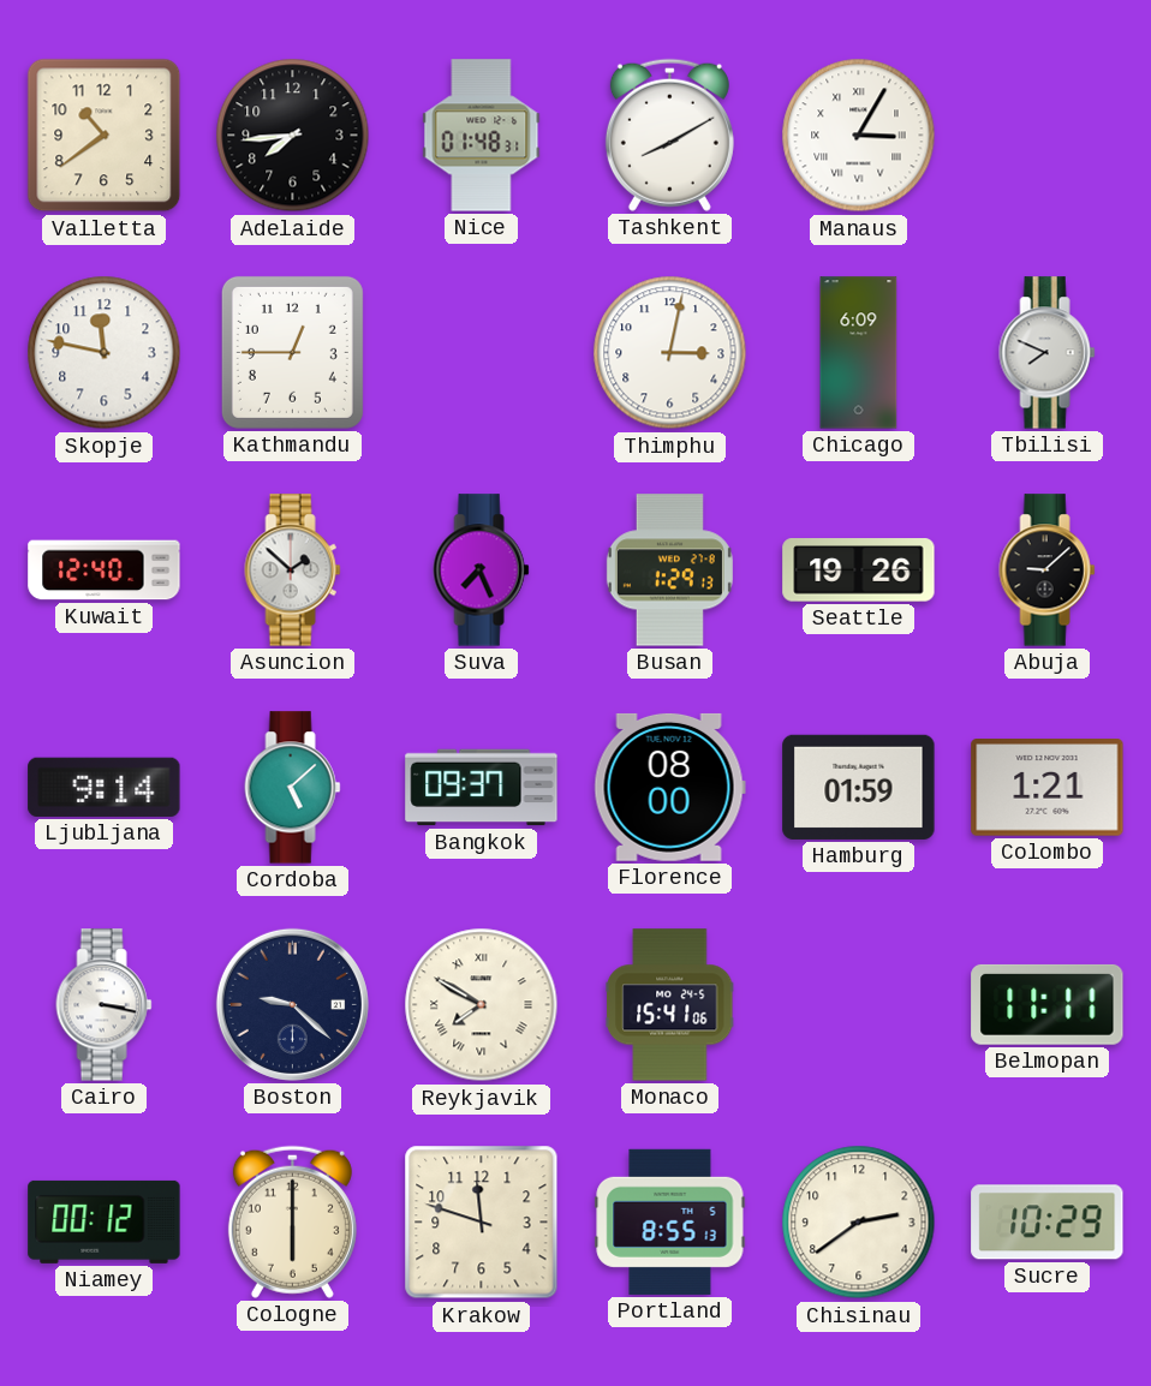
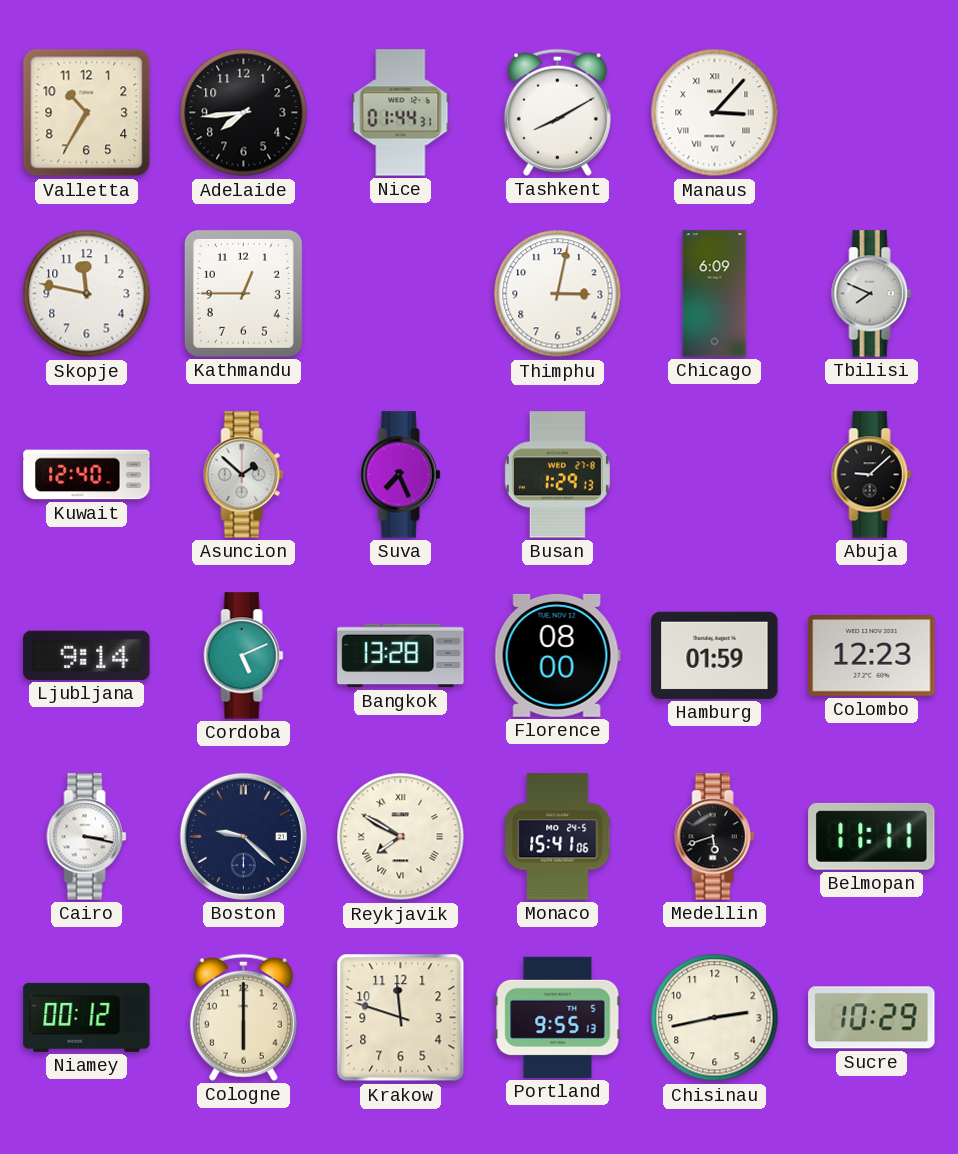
Valletta: 10:39 -> 10:35 (87, 113)
Nice: 01:48 -> 01:44 (401, 113)
Manaus: 3:05 -> 3:07 (715, 113)
Seattle: 19:26 -> none (859, 570)
Cordoba: 5:08 -> 5:11 (244, 656)
Bangkok: 09:37 -> 13:28 (401, 656)
Colombo: 1:21 -> 12:23 (872, 656)
Medellin: none -> 5:42 (715, 837)
Portland: 8:55 -> 9:55 (558, 1017)
Chisinau: 2:39 -> 2:43 (715, 1018)
